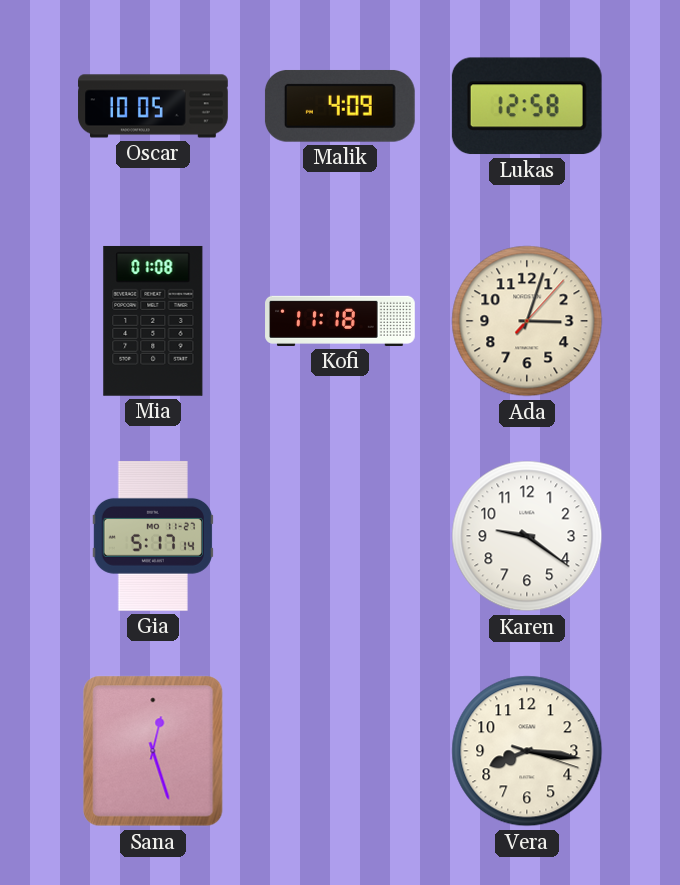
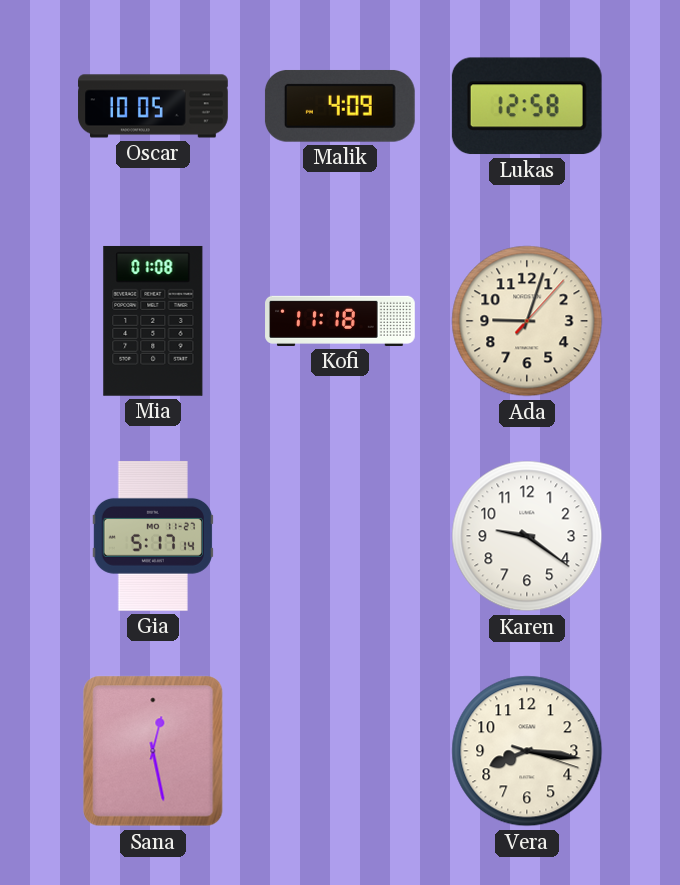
Ada: 3:03 -> 9:03 (527, 321)
Sana: 12:27 -> 12:28 (153, 751)
